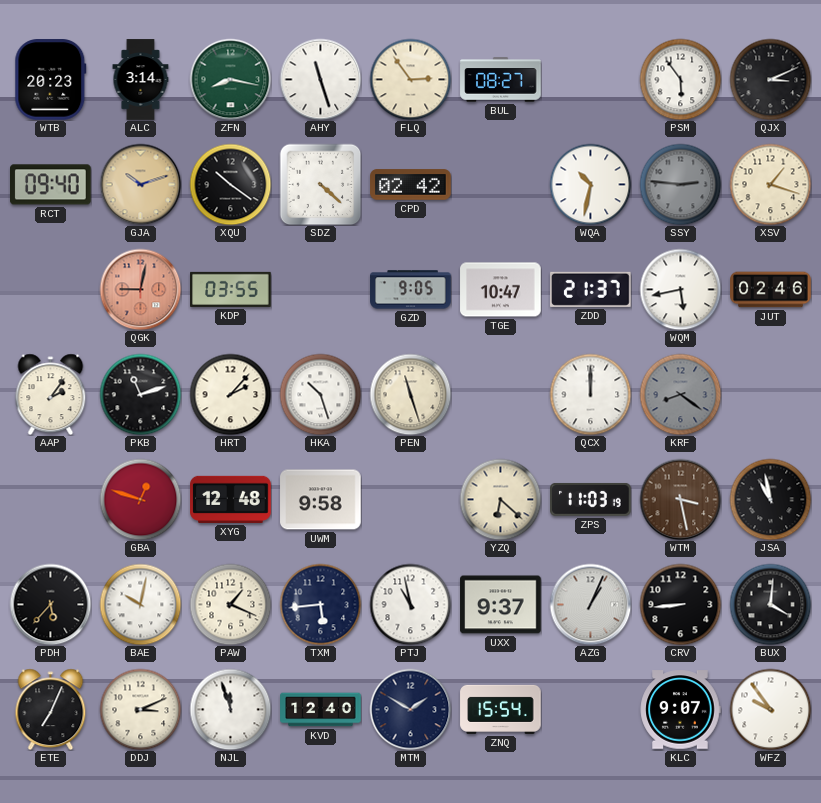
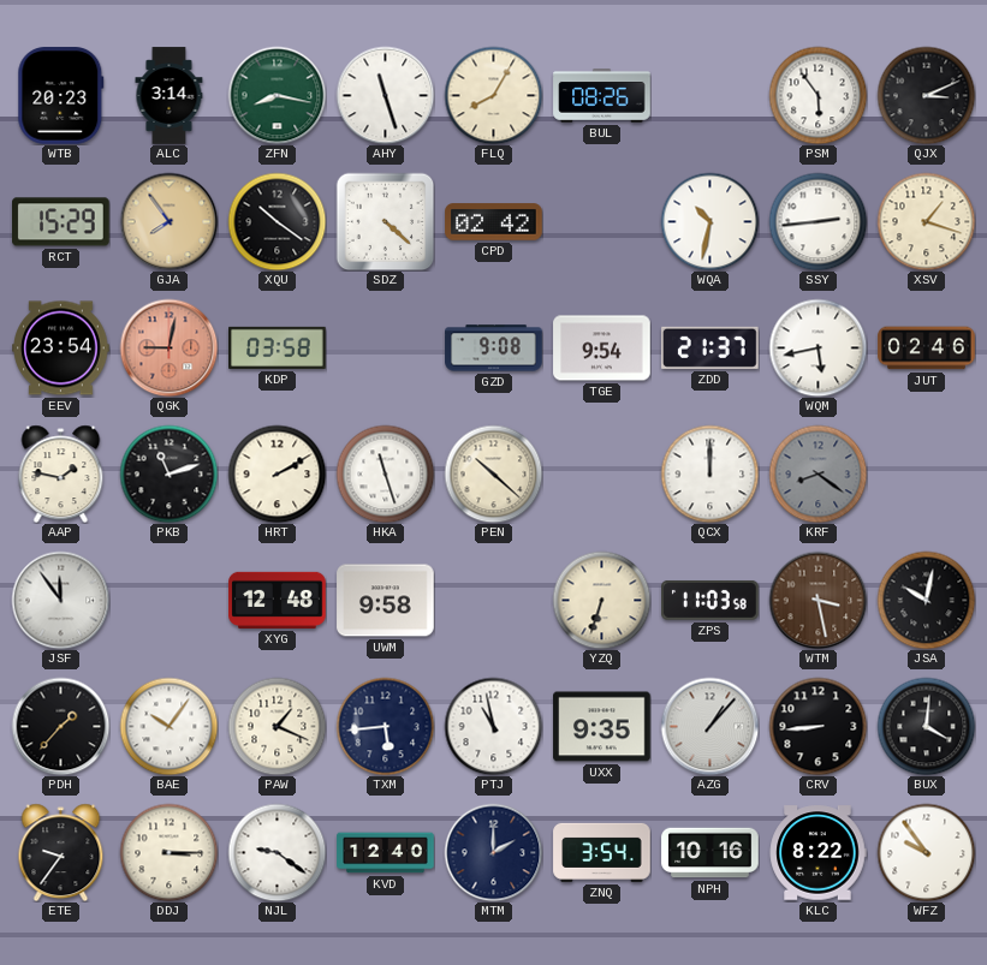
FLQ: 2:54 -> 8:05 (493, 95)
BUL: 08:27 -> 08:26 (602, 96)
RCT: 09:40 -> 15:29 (61, 222)
GJA: 10:12 -> 7:54 (168, 221)
SSY: 2:46 -> 2:44 (817, 221)
SSY dial: grey -> white (817, 221)
EEV: none -> 23:54 (61, 349)
KDP: 03:55 -> 03:58 (278, 347)
GZD: 9:05 -> 9:08 (494, 349)
TGE: 10:47 -> 9:54 (602, 349)
AAP: 2:06 -> 1:47 (61, 473)
HRT: 2:07 -> 2:10 (277, 473)
HKA: 10:27 -> 11:27 (385, 473)
PEN: 11:27 -> 10:22 (493, 473)
JSF: none -> 11:54 (60, 600)
GBA: 12:48 -> none (140, 499)
YZQ: 6:22 -> 6:33 (601, 600)
ZPS: 11:03:19 -> 11:03:58 (710, 600)
JSA: 10:58 -> 10:02 (926, 600)
PDH: 5:37 -> 1:37 (60, 726)
BAE: 10:02 -> 10:06 (168, 726)
UXX: 9:37 -> 9:35 (602, 727)
AZG: 1:04 -> 1:07 (709, 726)
ETE: 7:04 -> 9:36 (61, 852)
DDJ: 3:11 -> 3:15 (168, 852)
NJL: 11:57 -> 9:21 (277, 852)
MTM: 1:50 -> 2:00 (493, 852)
ZNQ: 15:54 -> 3:54 (602, 852)
NPH: none -> 10:16 (710, 853)
KLC: 9:07 -> 8:22 (817, 853)
